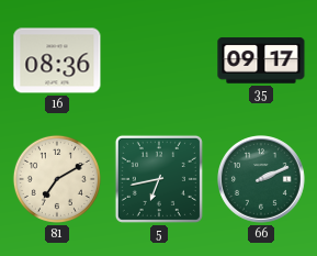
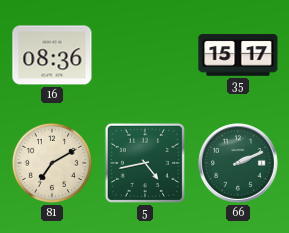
35: 09:17 -> 15:17 (238, 55)
5: 6:43 -> 4:43 (145, 163)
